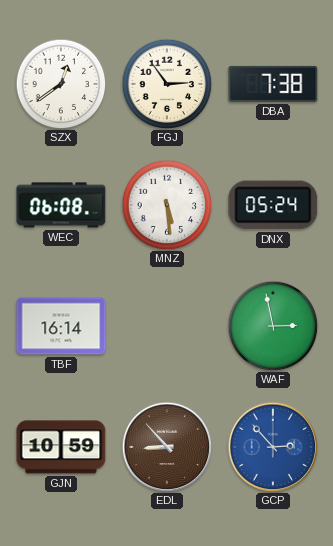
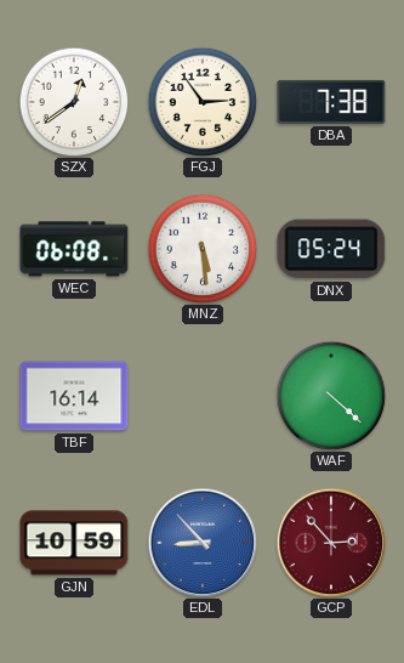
WAF: 2:58 -> 4:22 (331, 396)
EDL dial: brown -> blue (203, 543)
GCP dial: blue -> burgundy (331, 543)
